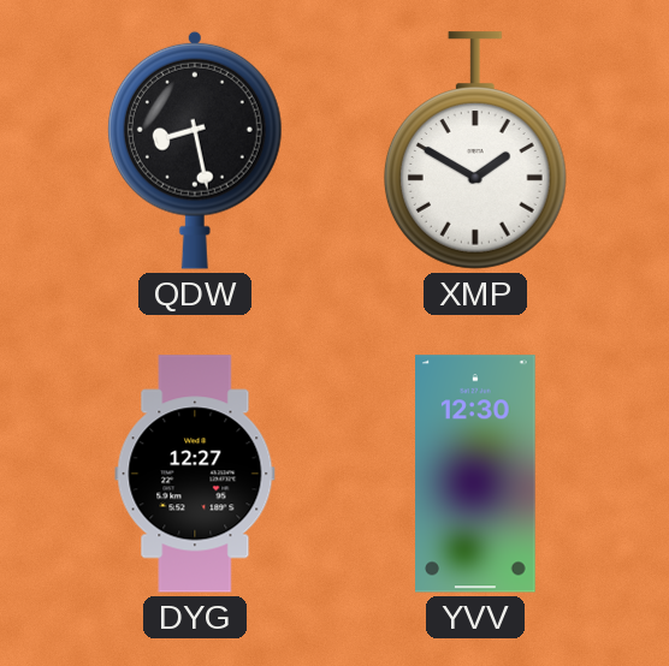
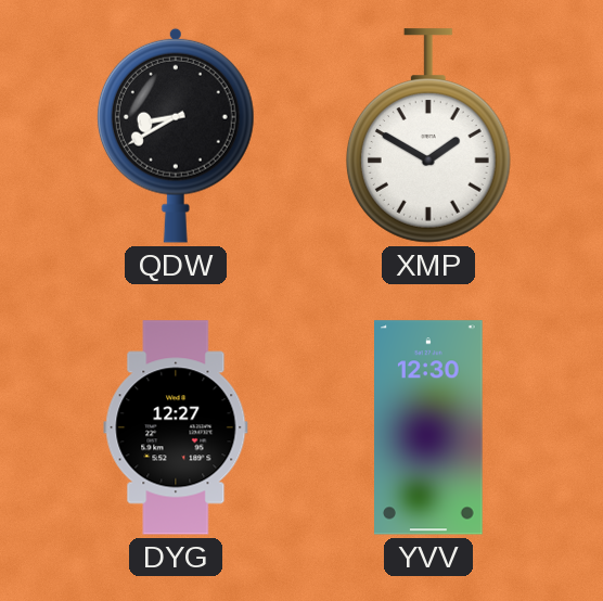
QDW: 8:28 -> 8:40 (176, 136)
